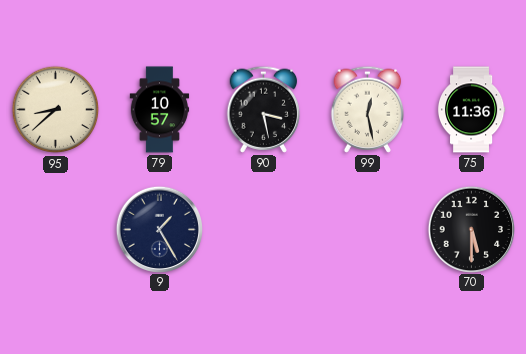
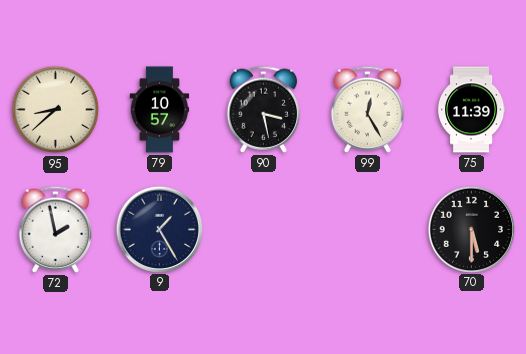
99: 12:28 -> 12:25 (368, 109)
75: 11:36 -> 11:39 (471, 110)
72: none -> 1:58 (56, 229)
